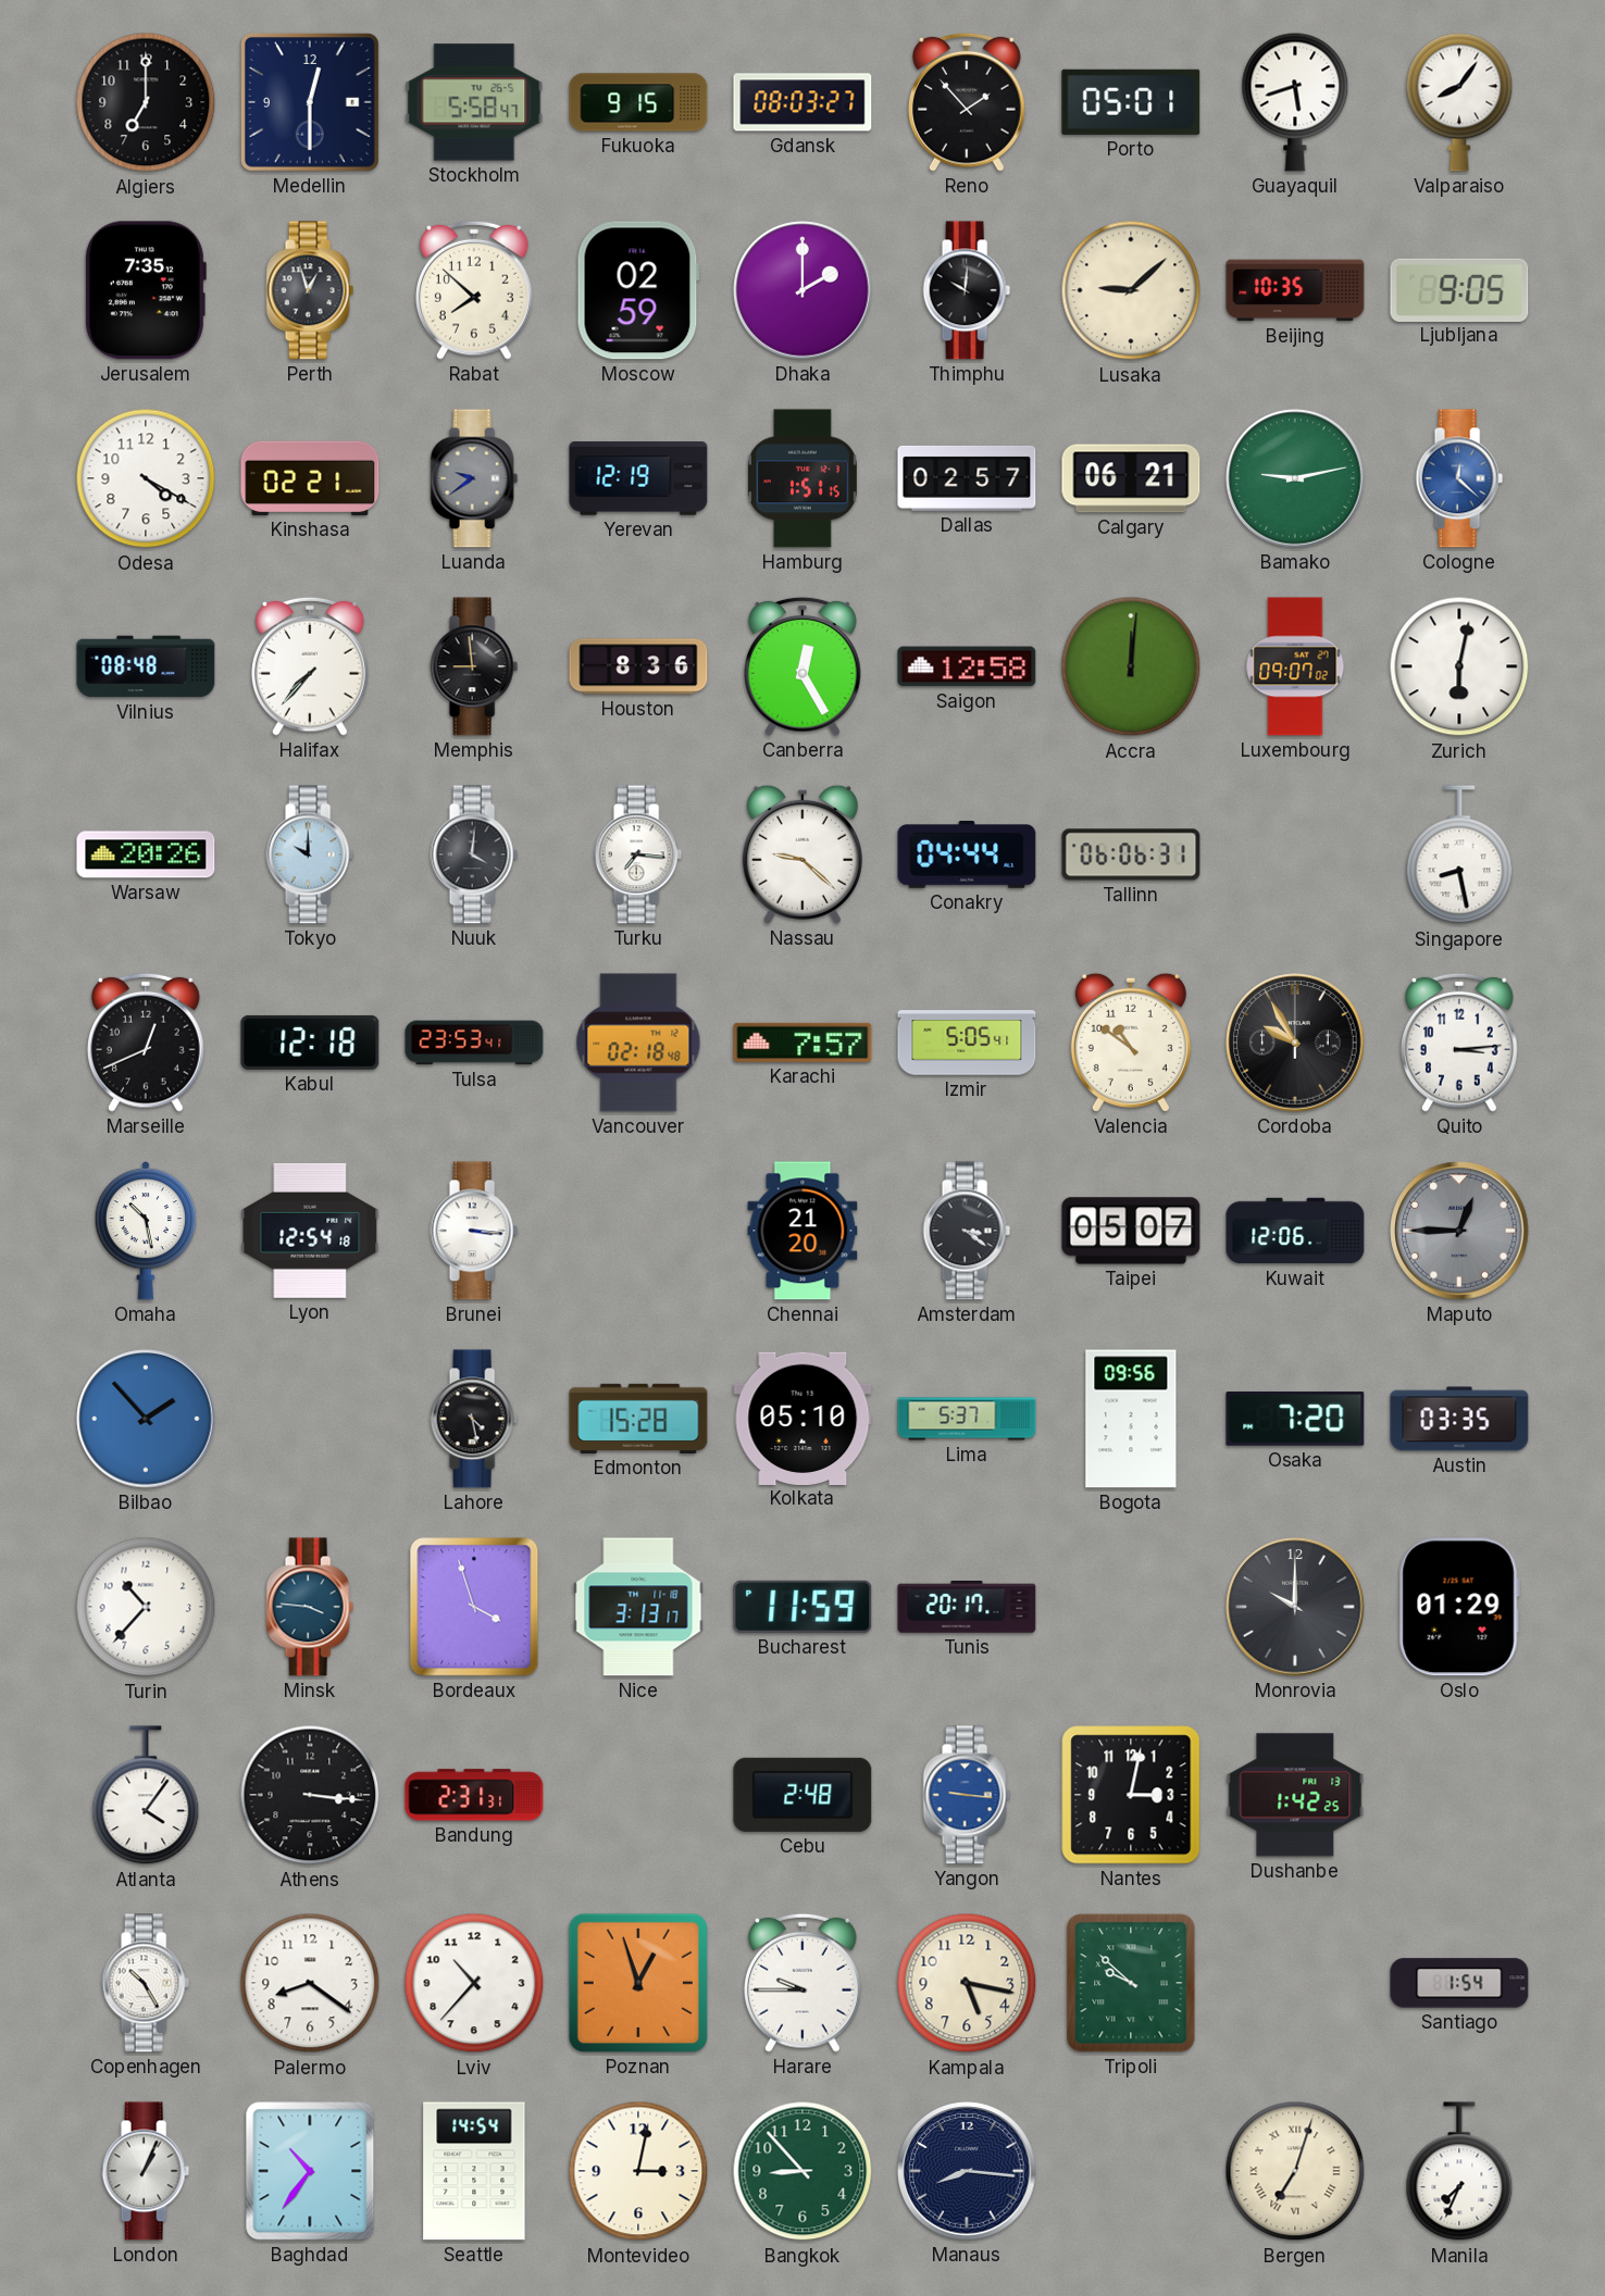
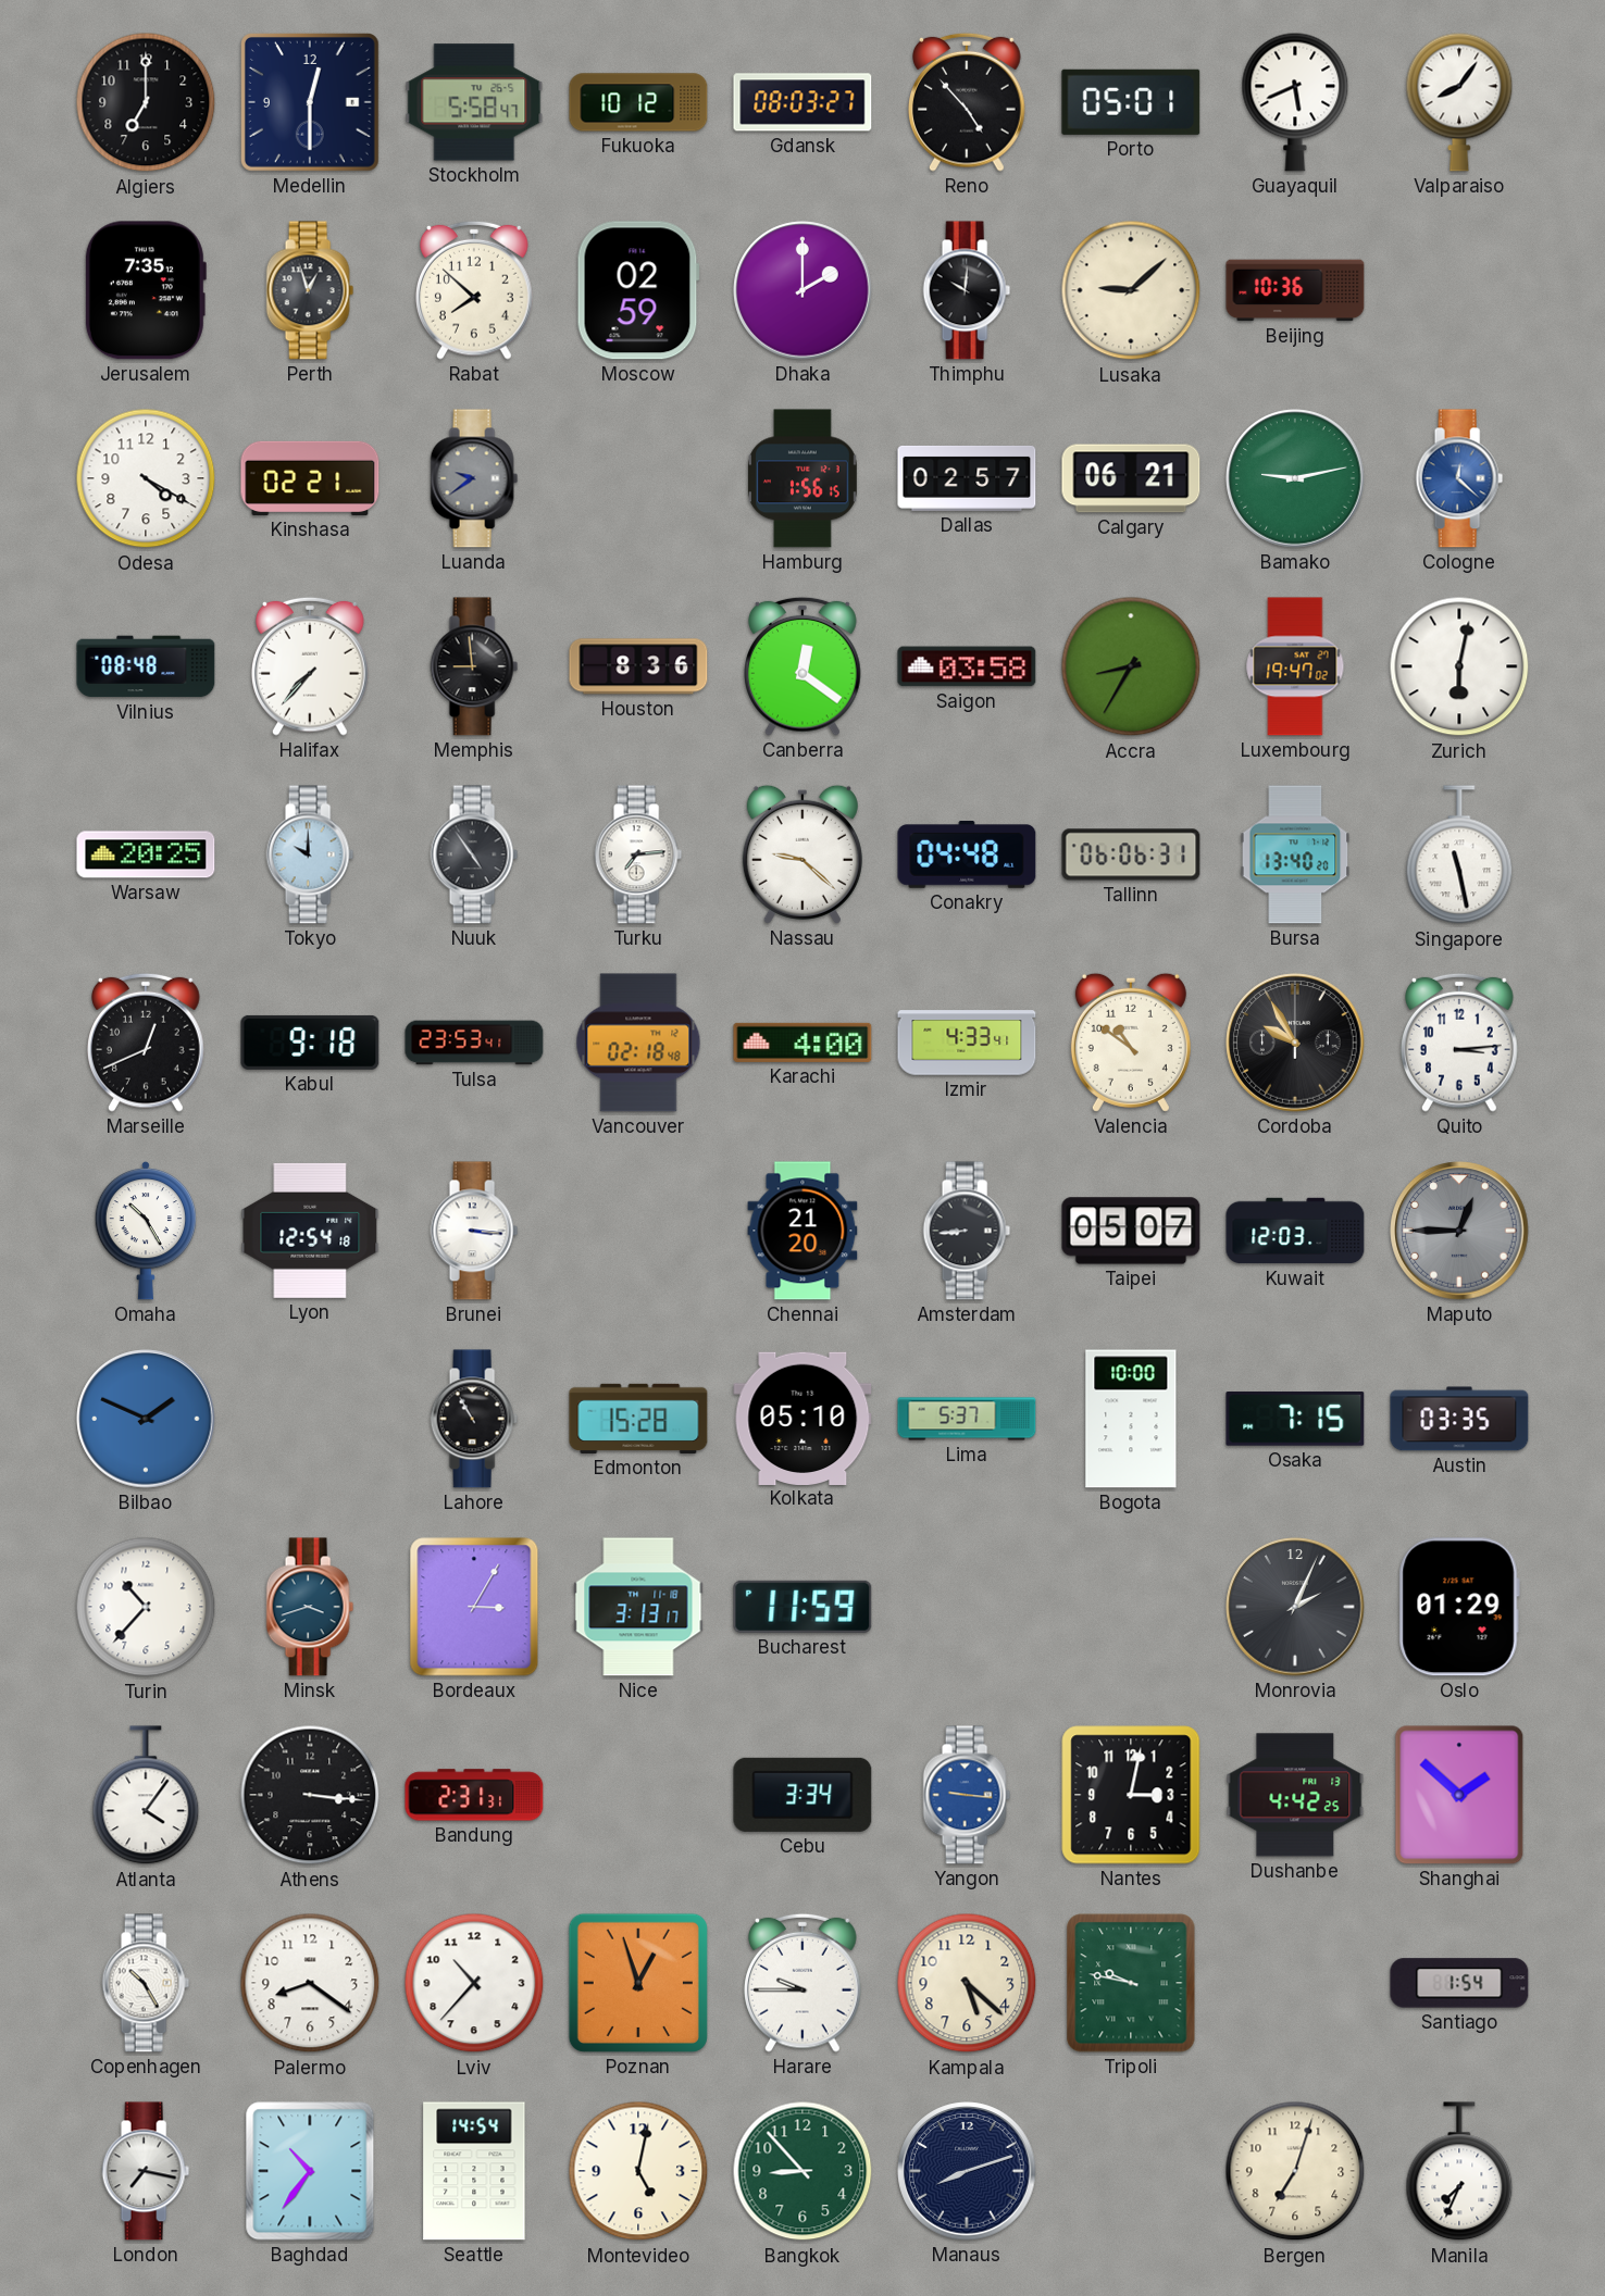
Fukuoka: 9:15 -> 10:12 (638, 102)
Reno: 1:53 -> 4:53 (968, 102)
Guayaquil: 5:42 -> 5:41 (1295, 102)
Beijing: 10:35 -> 10:36 (1295, 290)
Ljubljana: 9:05 -> none (1459, 289)
Yerevan: 12:19 -> none (638, 478)
Hamburg: 1:51 -> 1:56 (802, 478)
Canberra: 12:25 -> 12:21 (804, 666)
Saigon: 12:58 -> 03:58 (967, 666)
Accra: 12:01 -> 8:35 (1131, 666)
Luxembourg: 09:07 -> 19:47 (1295, 666)
Warsaw: 20:26 -> 20:25 (146, 854)
Nuuk: 4:01 -> 4:54 (474, 854)
Turku: 7:16 -> 7:14 (638, 854)
Conakry: 04:44 -> 04:48 (967, 856)
Bursa: none -> 13:40 (1295, 854)
Singapore: 8:28 -> 11:28 (1459, 856)
Kabul: 12:18 -> 9:18 (310, 1043)
Karachi: 7:57 -> 4:00 (802, 1043)
Izmir: 5:05 -> 4:33 (967, 1043)
Omaha: 10:28 -> 10:25 (145, 1231)
Amsterdam: 3:21 -> 8:44 (967, 1231)
Kuwait: 12:06 -> 12:03 (1295, 1231)
Bilbao: 1:53 -> 1:49 (146, 1419)
Lahore: 4:28 -> 10:55 (474, 1419)
Bogota: 09:56 -> 10:00 (1131, 1419)
Osaka: 7:20 -> 7:15 (1295, 1420)
Minsk: 3:46 -> 3:42 (310, 1607)
Bordeaux: 3:57 -> 3:05 (474, 1607)
Tunis: 20:17 -> none (967, 1608)
Monrovia: 10:00 -> 2:04 (1295, 1607)
Cebu: 2:48 -> 3:34 (802, 1795)
Dushanbe: 1:42 -> 4:42 (1295, 1795)
Shanghai: none -> 1:52 (1459, 1795)
Kampala: 5:17 -> 5:22 (967, 1983)
Tripoli: 9:52 -> 9:47 (1131, 1983)
London: 1:04 -> 7:17 (146, 2171)
Montevideo: 3:02 -> 5:02 (638, 2171)
Manaus: 8:16 -> 8:12 (967, 2171)
Bergen numerals: Roman -> Arabic (1295, 2171)
